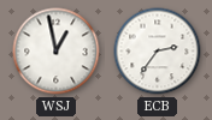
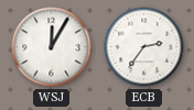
WSJ: 12:58 -> 12:05 (52, 47)
